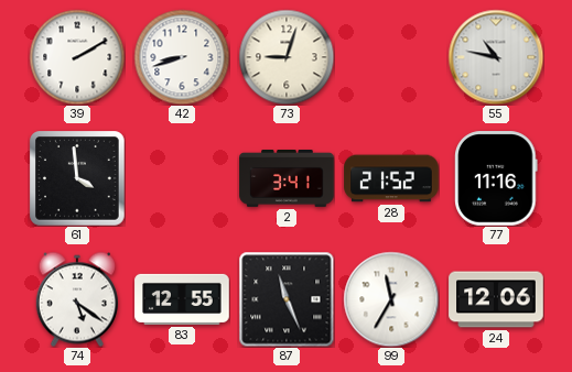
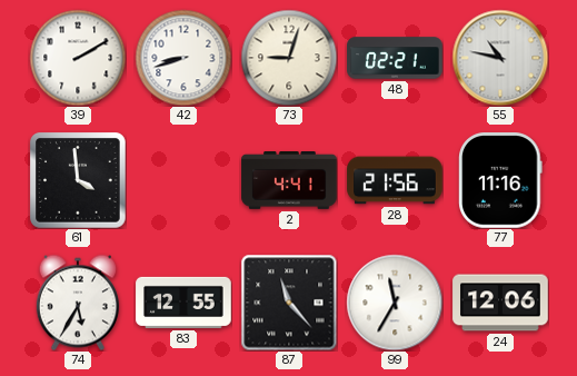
48: none -> 02:21 (395, 58)
2: 3:41 -> 4:41 (289, 181)
28: 21:52 -> 21:56 (395, 180)
74: 5:21 -> 5:35 (78, 303)
87: 11:26 -> 11:23 (289, 303)
